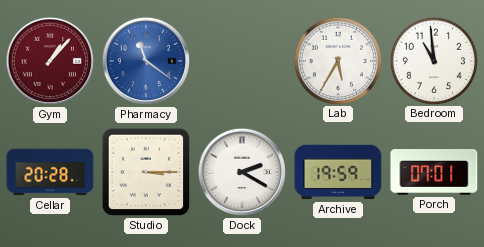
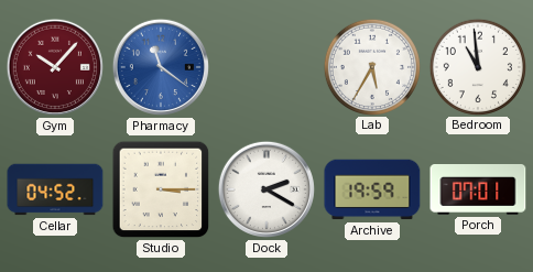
Gym: 1:07 -> 10:07 (55, 67)
Cellar: 20:28 -> 04:52 (55, 189)
